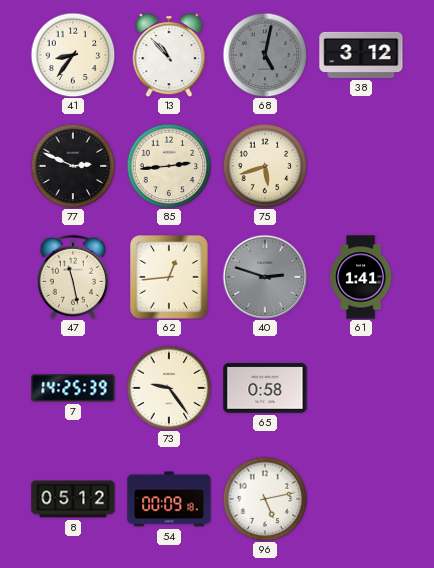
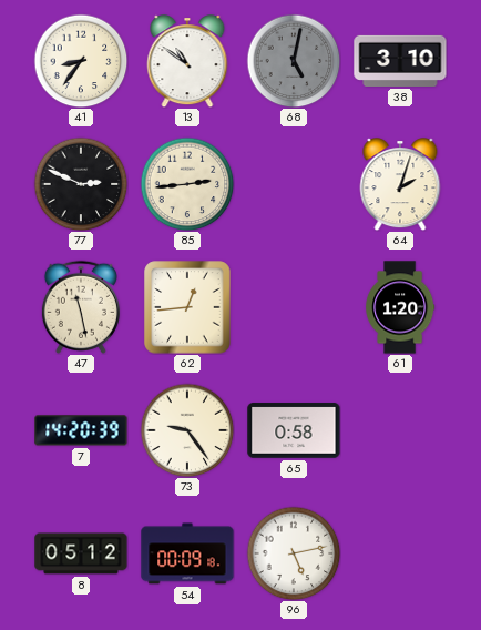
13: 10:53 -> 10:51 (187, 61)
38: 3:12 -> 3:10 (400, 61)
75: 5:42 -> none (265, 166)
64: none -> 2:03 (400, 184)
40: 2:48 -> none (265, 277)
61: 1:41 -> 1:20 (400, 307)
7: 14:25 -> 14:20 (81, 430)
